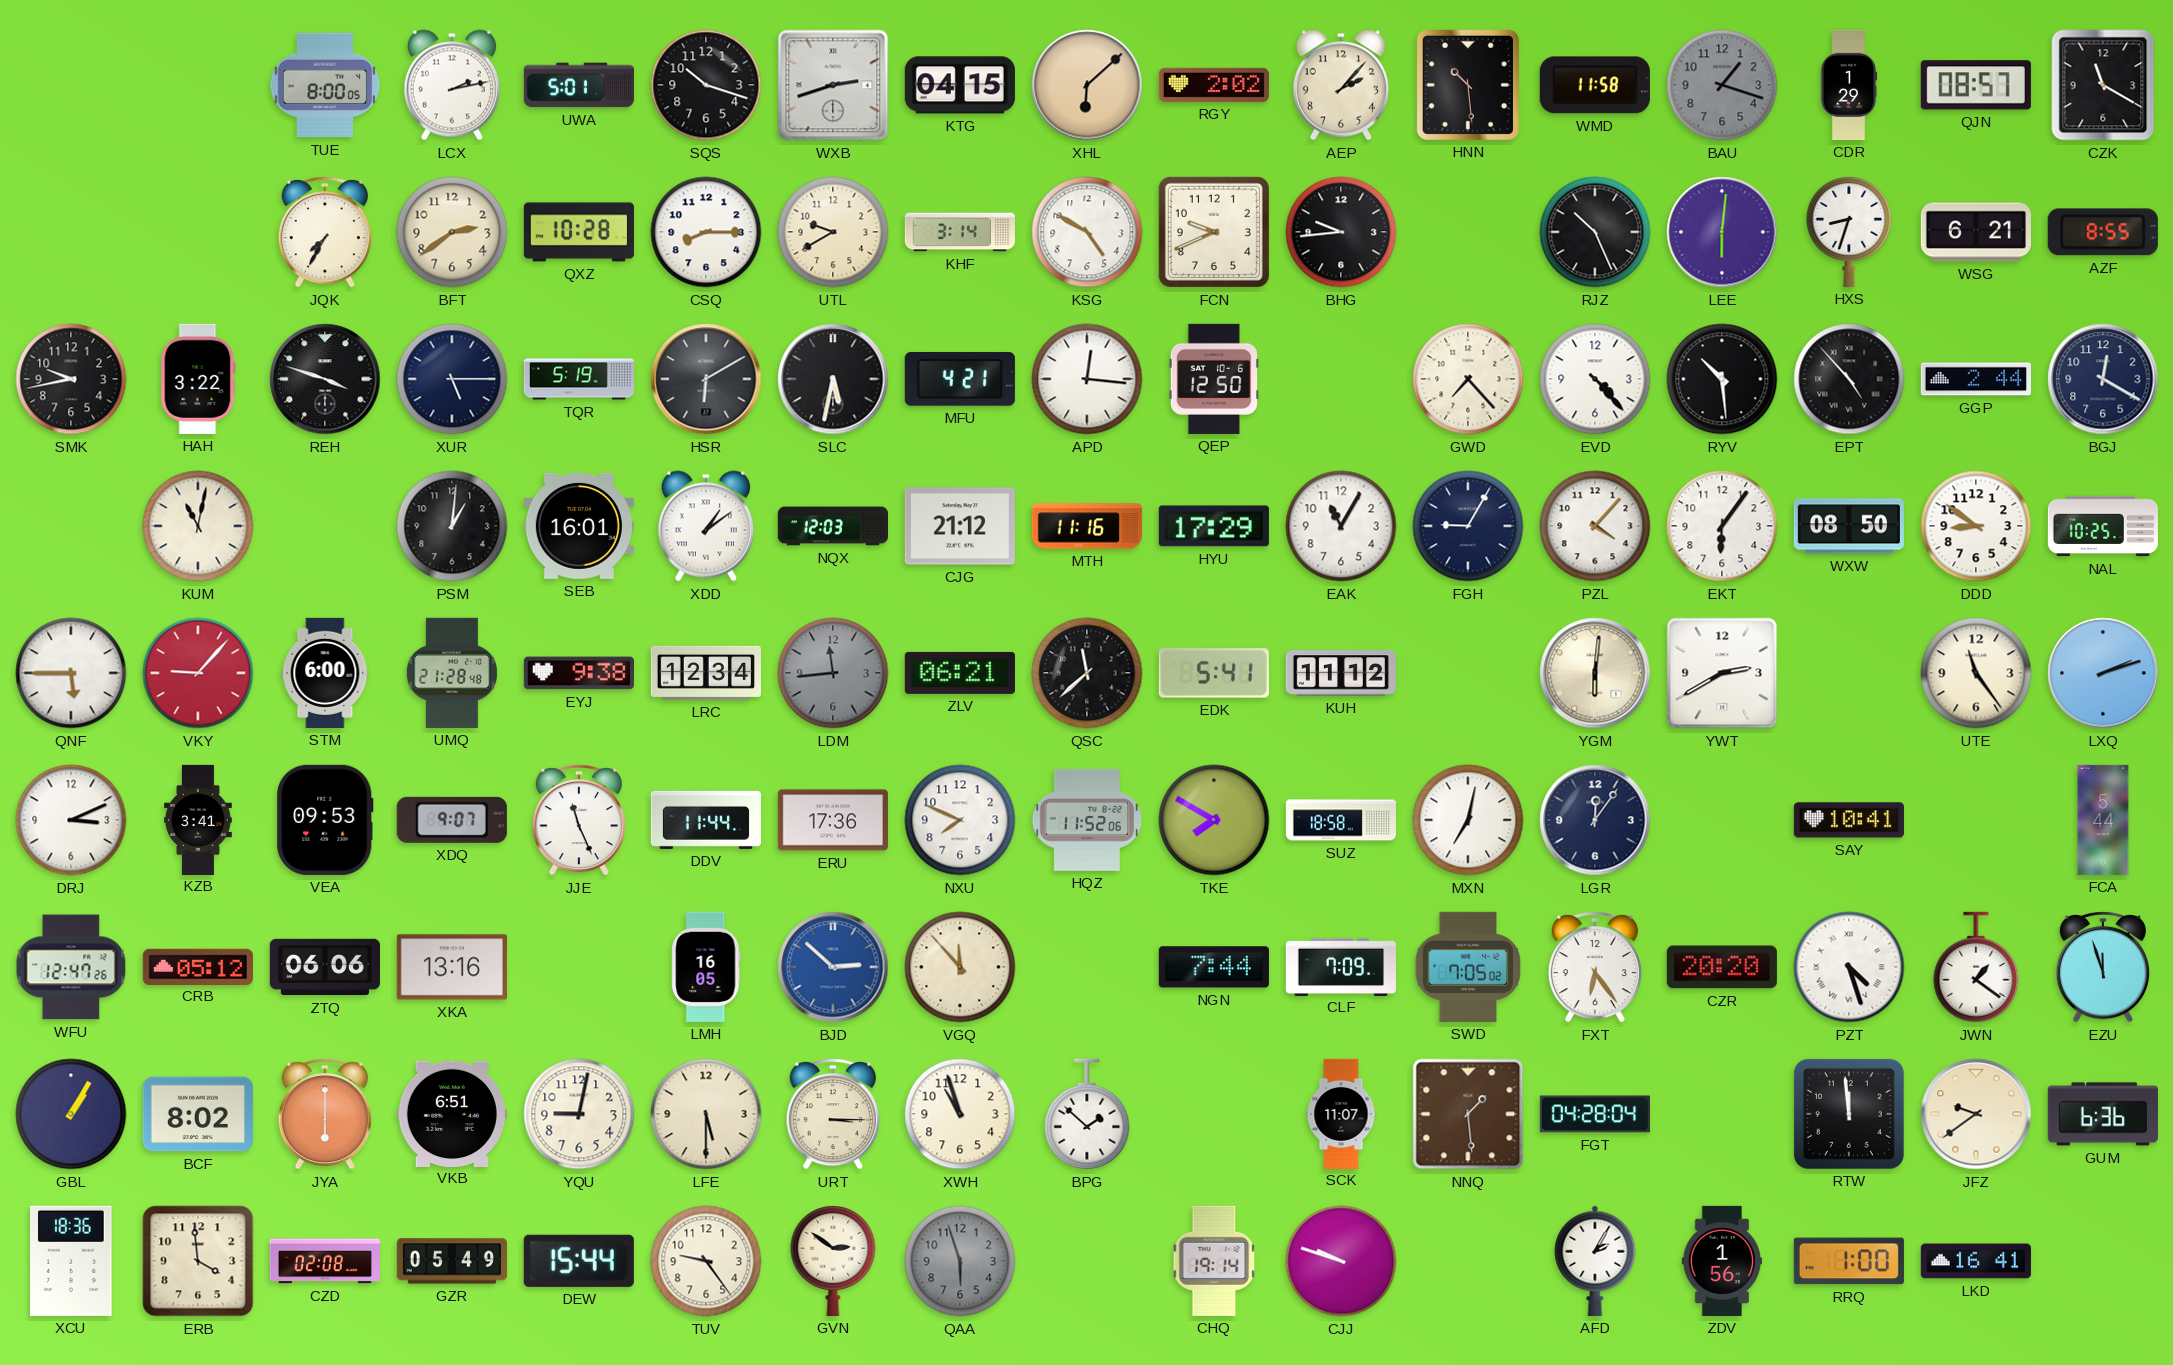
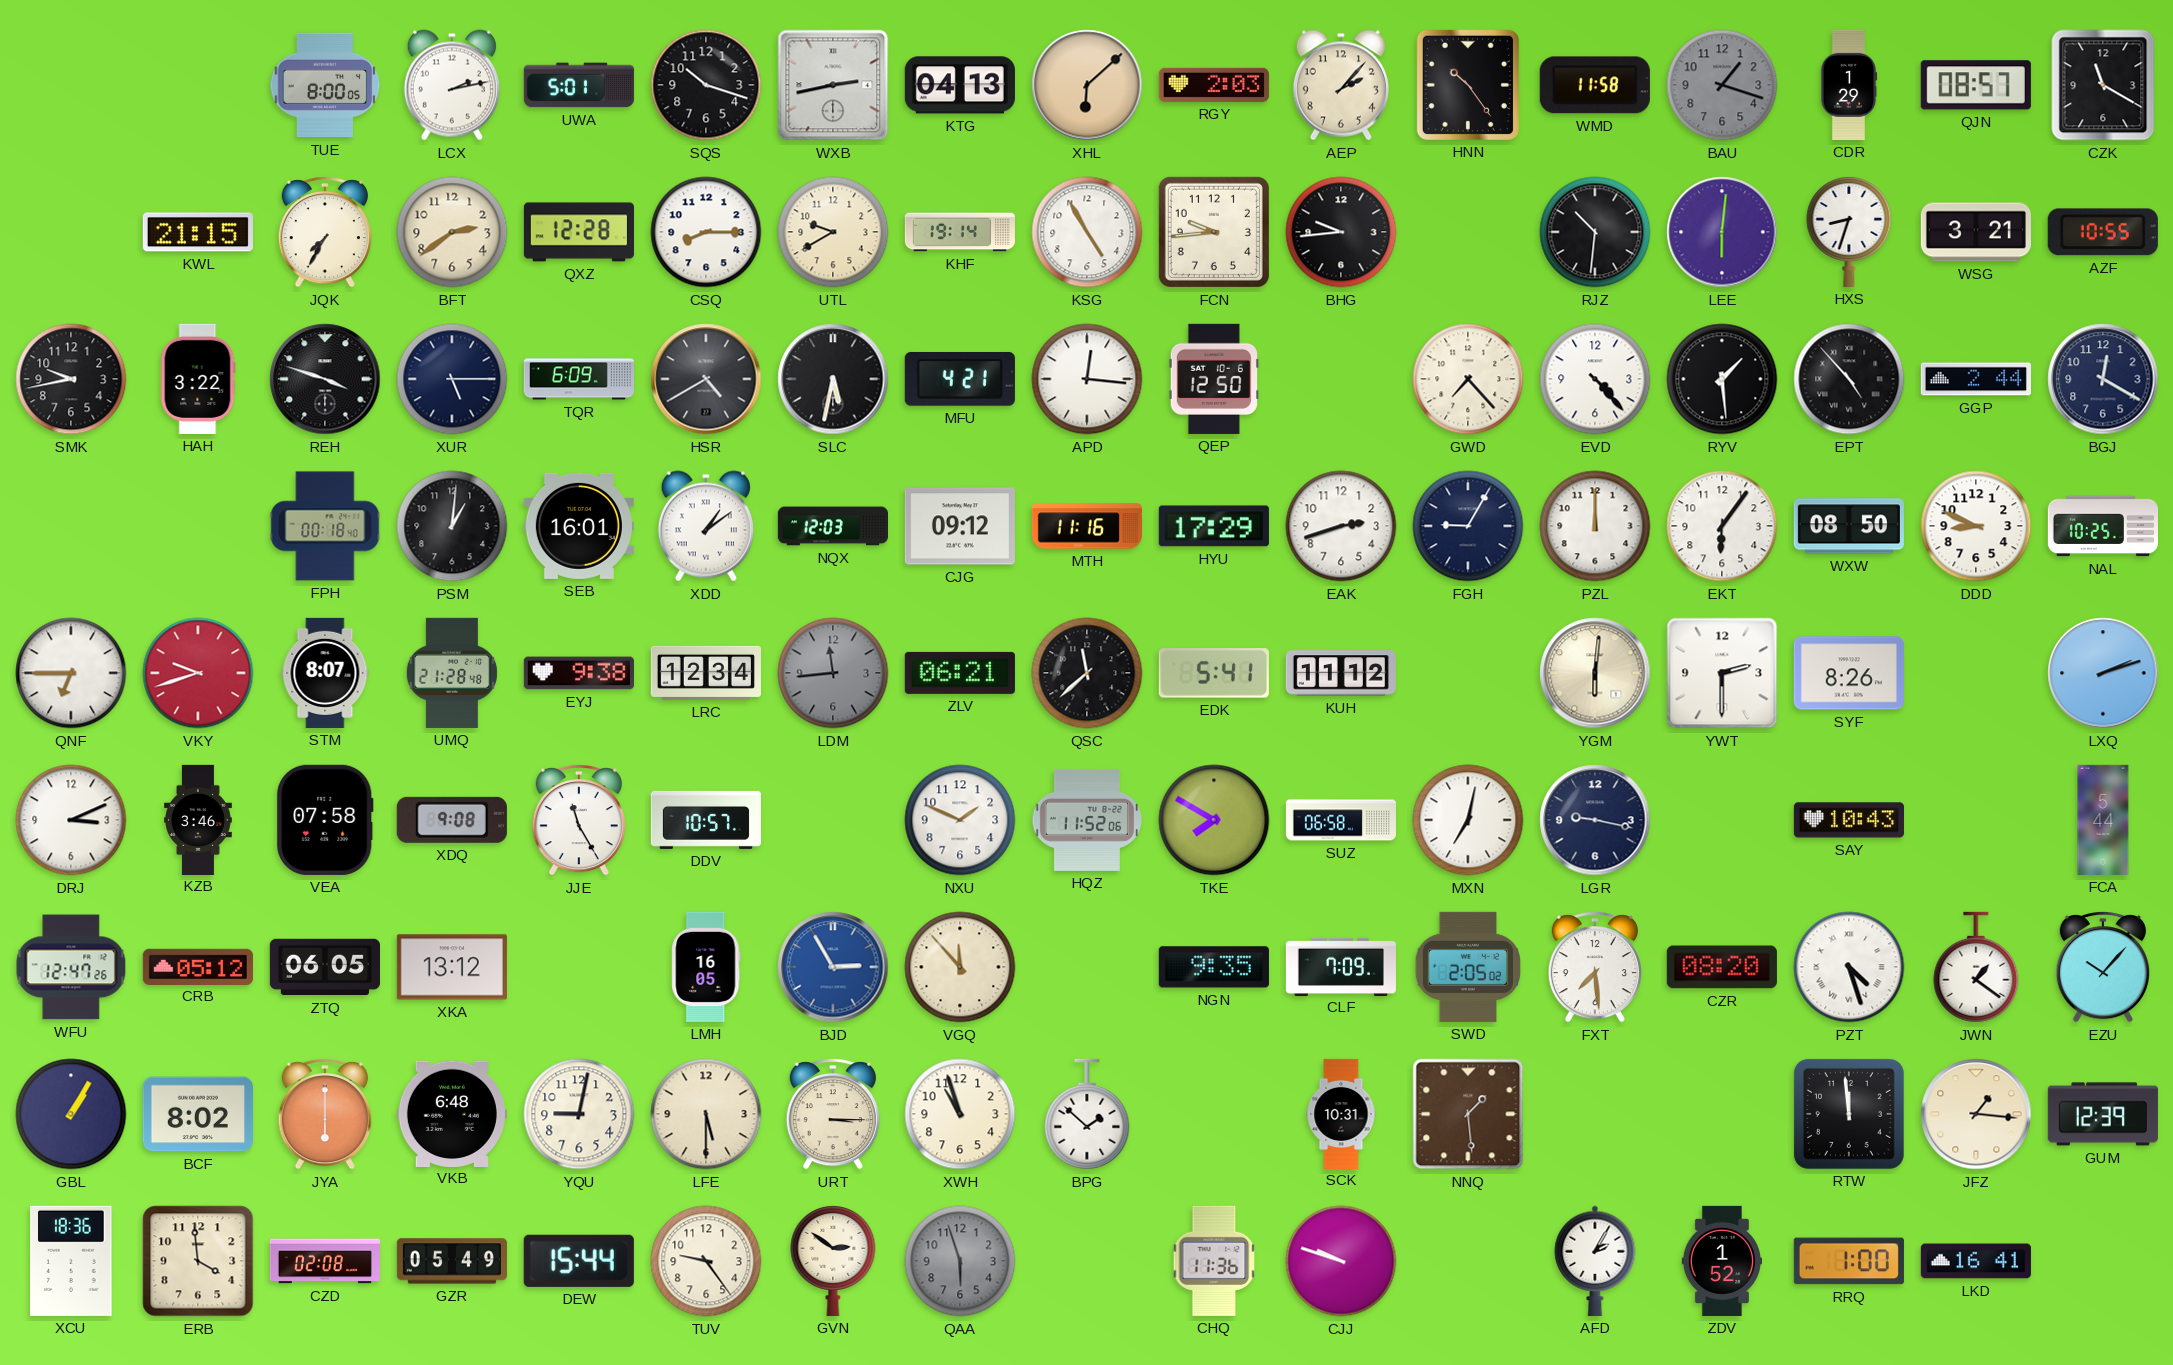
WXB: 2:42 -> 2:43 (833, 85)
KTG: 04:15 -> 04:13 (960, 85)
RGY: 2:02 -> 2:03 (1214, 85)
HNN: 10:29 -> 10:24 (1468, 85)
KWL: none -> 21:15 (198, 232)
QXZ: 10:28 -> 12:28 (579, 232)
KHF: 3:14 -> 19:14 (960, 232)
KSG: 4:50 -> 4:55 (1087, 232)
FCN: 9:41 -> 9:44 (1214, 232)
RJZ: 10:26 -> 10:31 (1595, 232)
WSG: 6:21 -> 3:21 (1976, 232)
AZF: 8:55 -> 10:55 (2103, 232)
TQR: 5:19 -> 6:09 (578, 379)
HSR: 6:10 -> 4:40 (706, 379)
RYV: 10:29 -> 1:29 (1722, 379)
KUM: 11:02 -> none (198, 526)
FPH: none -> 00:18 (325, 526)
CJG: 21:12 -> 09:12 (960, 526)
EAK: 11:05 -> 2:42 (1341, 526)
PZL: 4:07 -> 12:00 (1595, 526)
DDD: 8:51 -> 8:49 (1976, 526)
QNF: 5:45 -> 6:45 (71, 673)
VKY: 9:07 -> 9:42 (198, 673)
STM: 6:00 -> 8:07 (325, 673)
YWT: 2:40 -> 2:30 (1722, 673)
SYF: none -> 8:26 (1849, 673)
UTE: 11:24 -> none (1976, 673)
KZB: 3:41 -> 3:46 (199, 819)
VEA: 09:53 -> 07:58 (326, 820)
XDQ: 9:07 -> 9:08 (452, 820)
JJE: 11:26 -> 11:25 (579, 820)
DDV: 11:44 -> 10:57 (705, 820)
ERU: 17:36 -> none (833, 820)
NXU: 7:49 -> 1:49 (960, 820)
SUZ: 18:58 -> 06:58 (1340, 820)
LGR: 12:06 -> 9:17 (1595, 820)
SAY: 10:41 -> 10:43 (1849, 820)
ZTQ: 06:06 -> 06:05 (325, 967)
XKA: 13:16 -> 13:12 (452, 967)
BJD: 2:52 -> 2:55 (833, 967)
NGN: 7:44 -> 9:35 (1214, 967)
SWD: 7:05 -> 2:05 (1468, 967)
FXT: 6:24 -> 7:29 (1595, 967)
CZR: 20:20 -> 08:20 (1722, 967)
EZU: 11:57 -> 10:07 (2103, 967)
VKB: 6:51 -> 6:48 (452, 1113)
SCK: 11:07 -> 10:31 (1341, 1113)
FGT: 04:28 -> none (1595, 1114)
JFZ: 9:39 -> 1:16 (1976, 1114)
GUM: 6:36 -> 12:39 (2103, 1114)
CHQ: 19:14 -> 11:36 (1214, 1261)
ZDV: 1:56 -> 1:52 (1721, 1261)
